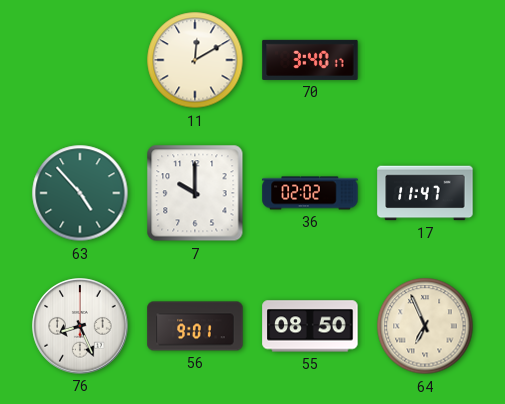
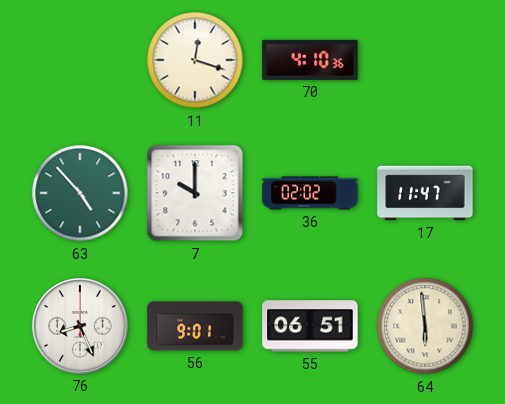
11: 12:10 -> 12:18 (195, 60)
70: 3:40 -> 4:10 (310, 60)
55: 08:50 -> 06:51 (310, 326)
64: 6:56 -> 5:59 (425, 326)
